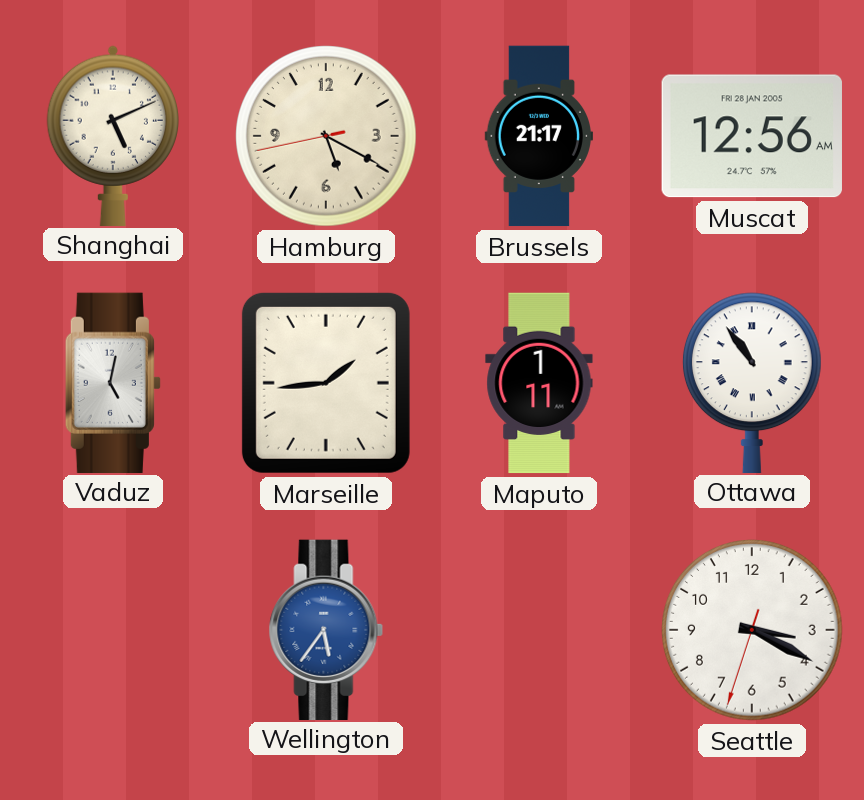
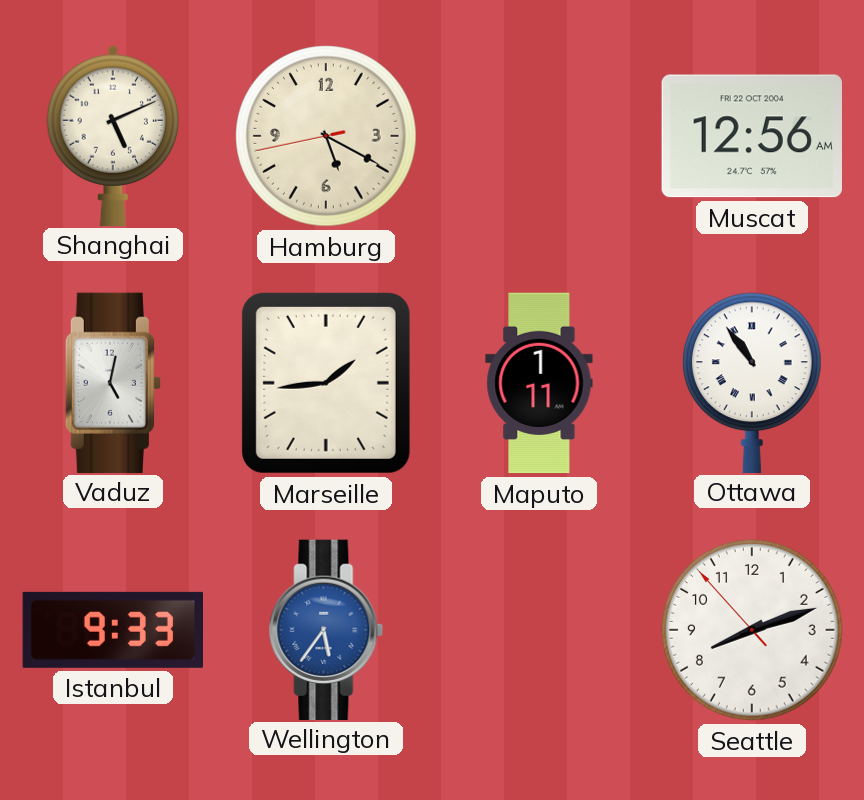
Brussels: 21:17 -> none (538, 136)
Muscat date: FRI 28 JAN 2005 -> FRI 22 OCT 2004 (752, 136)
Istanbul: none -> 9:33 (112, 630)
Seattle: 3:19 -> 8:11 (753, 631)
